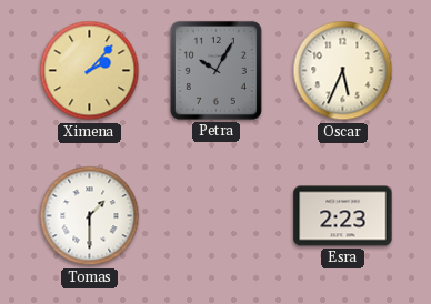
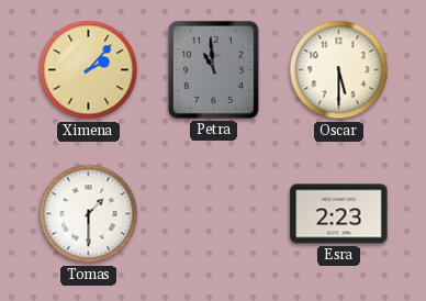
Petra: 10:05 -> 10:59 (213, 69)
Oscar: 5:34 -> 5:30 (339, 70)
